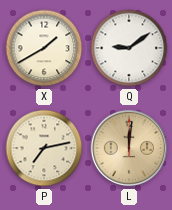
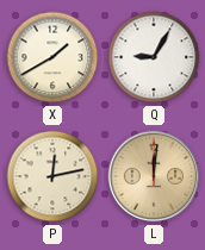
Q: 9:09 -> 9:05 (154, 57)
P: 7:13 -> 12:13 (52, 176)
